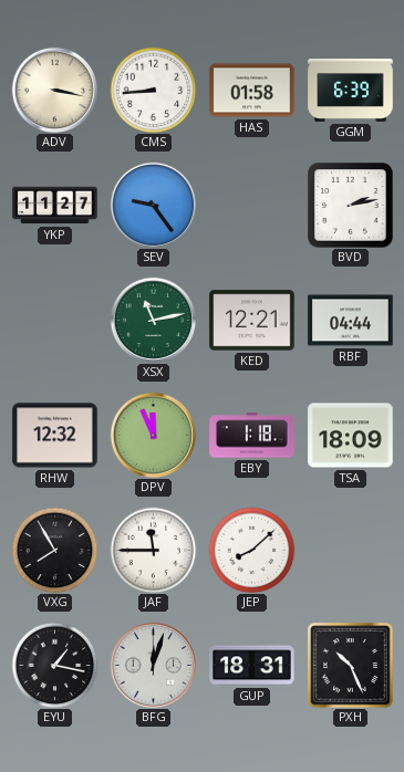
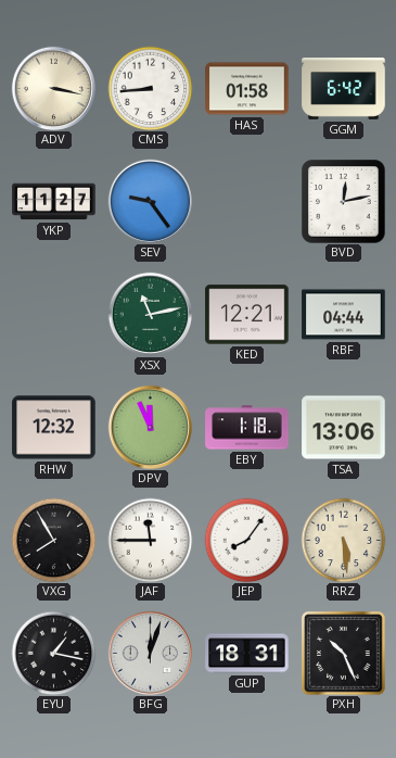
GGM: 6:39 -> 6:42 (344, 89)
BVD: 2:13 -> 12:13 (344, 202)
TSA: 18:09 -> 13:06 (344, 428)
JEP: 8:08 -> 8:06 (246, 540)
RRZ: none -> 5:29 (343, 540)
